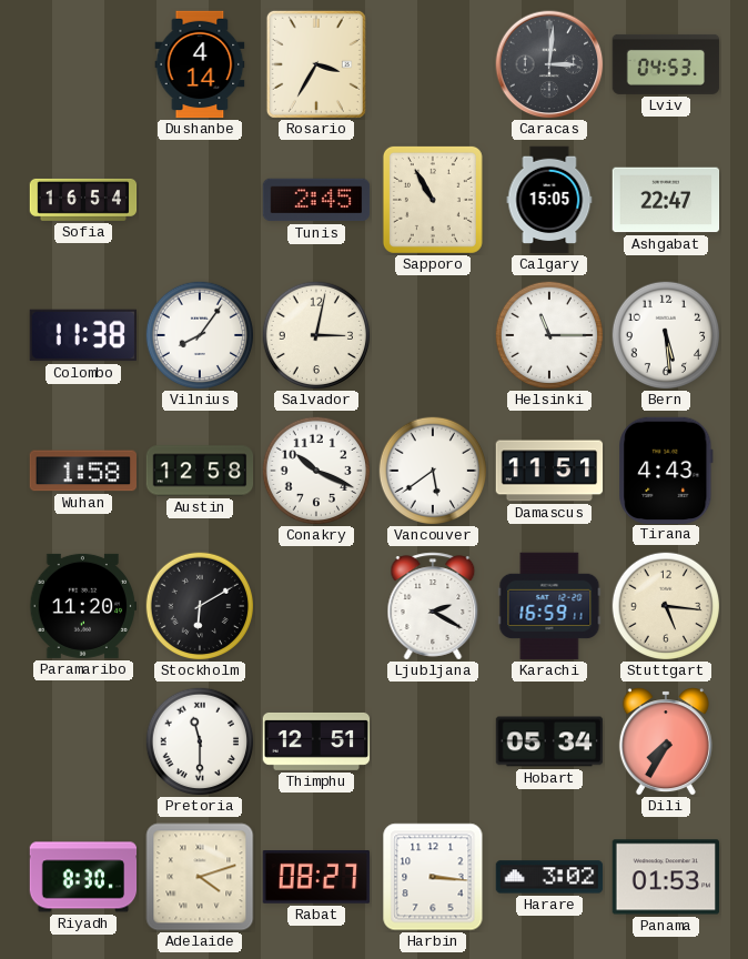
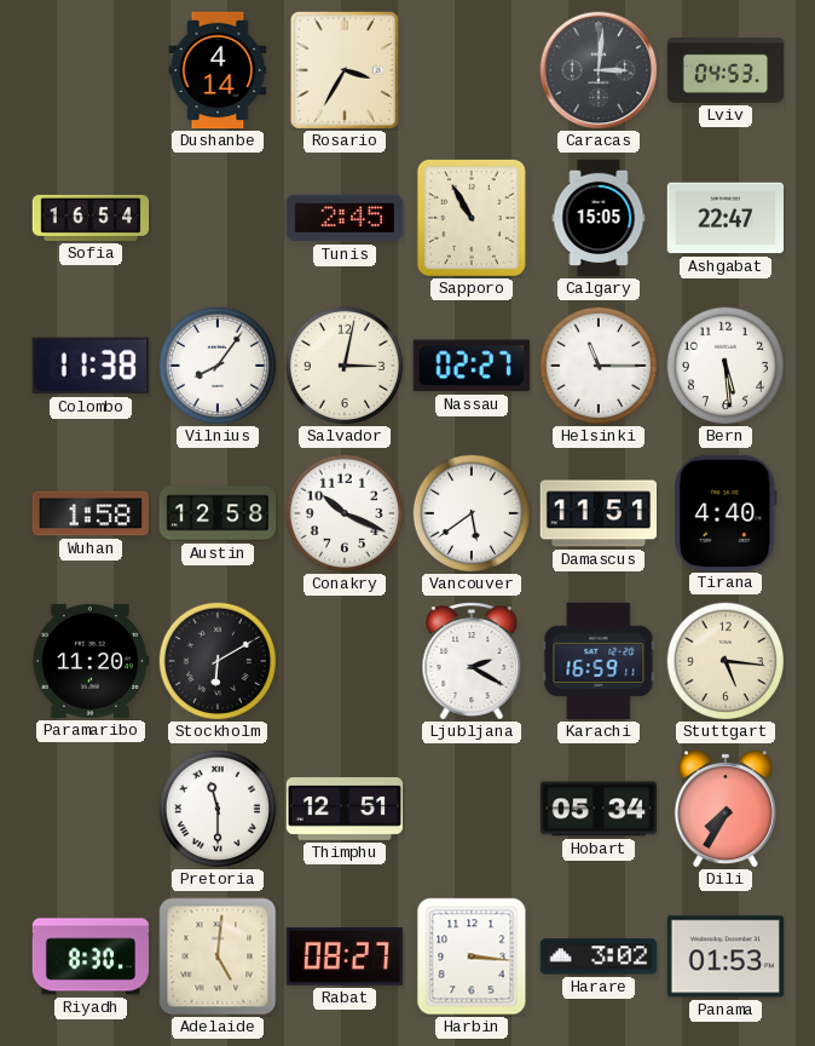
Nassau: none -> 02:27 (472, 366)
Tirana: 4:43 -> 4:40 (726, 512)
Adelaide: 4:12 -> 5:01 (218, 956)
